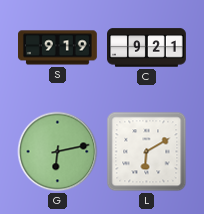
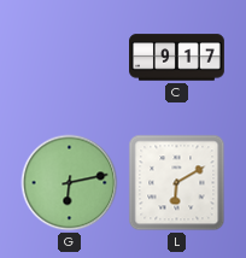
S: 9:19 -> none (58, 48)
C: 9:21 -> 9:17 (177, 58)
